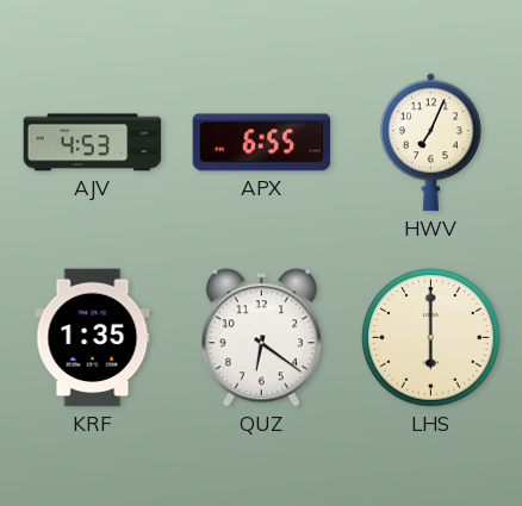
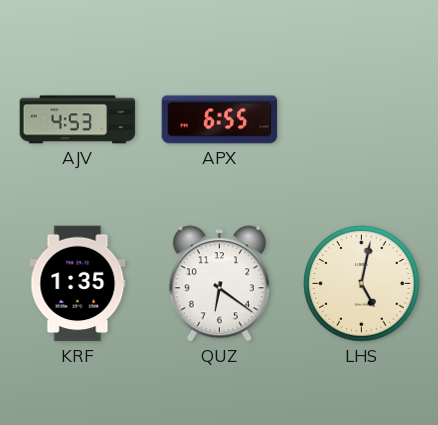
HWV: 7:04 -> none (430, 143)
LHS: 6:00 -> 5:02 (362, 284)
